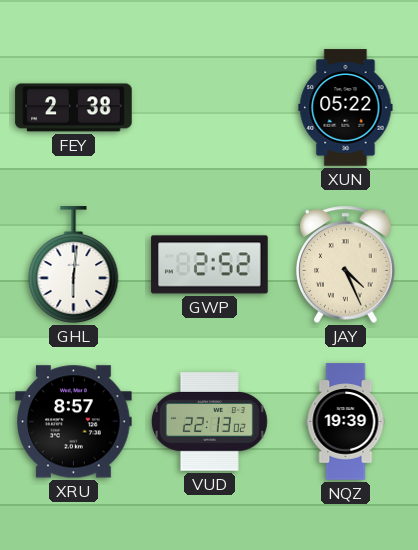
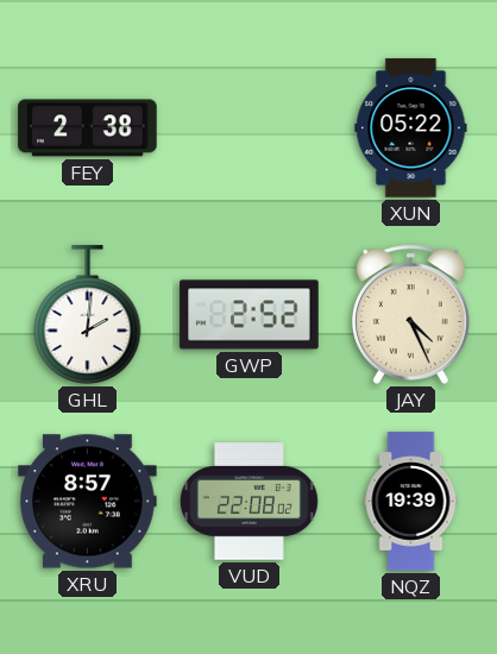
GHL: 6:01 -> 2:01 (88, 315)
VUD: 22:13 -> 22:08 (248, 502)
